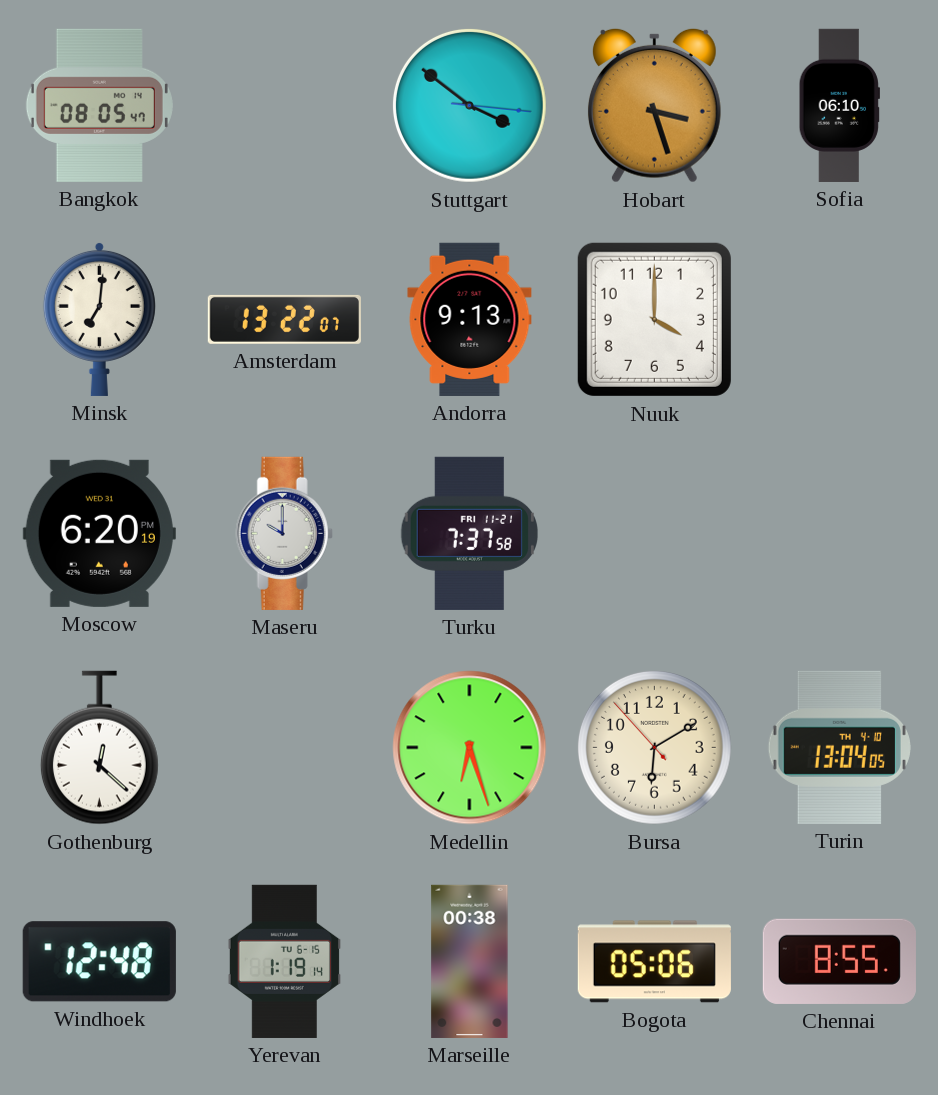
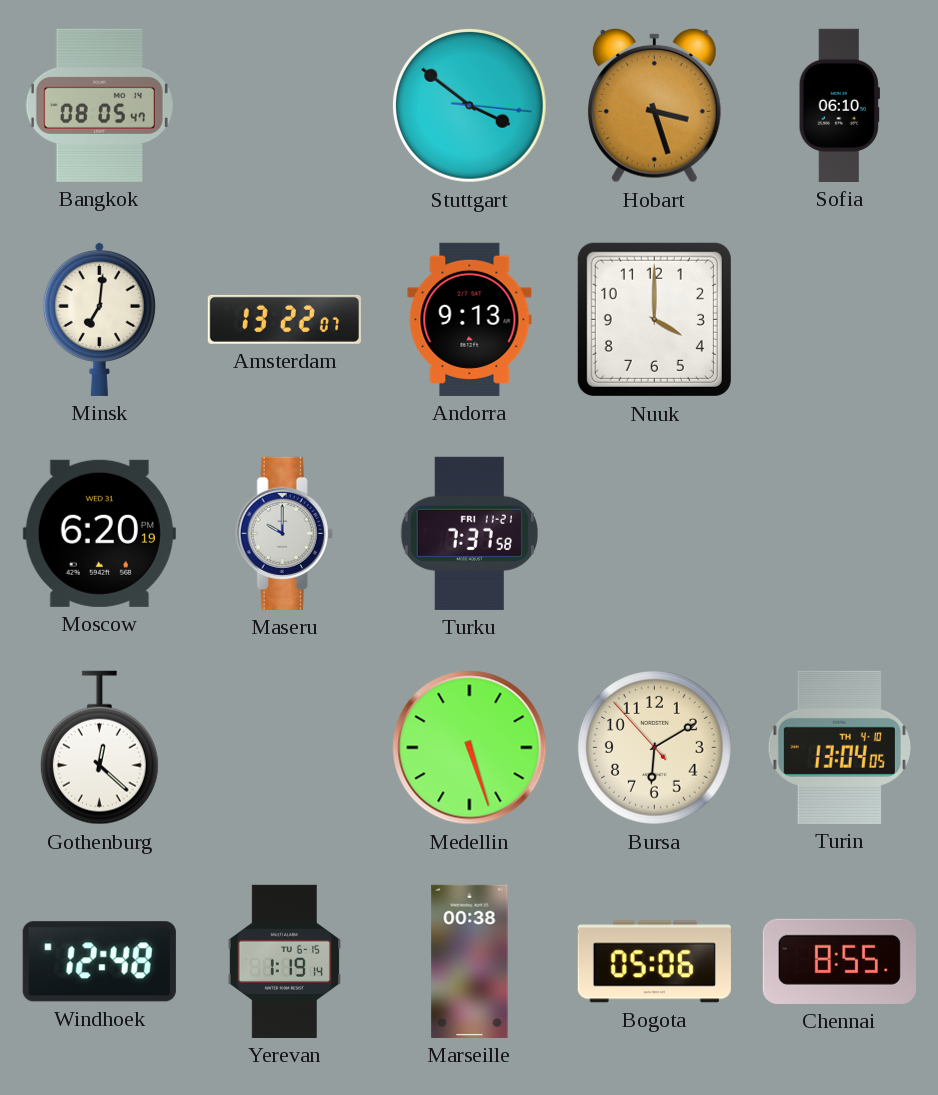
Medellin: 6:27 -> 5:27 (470, 748)
